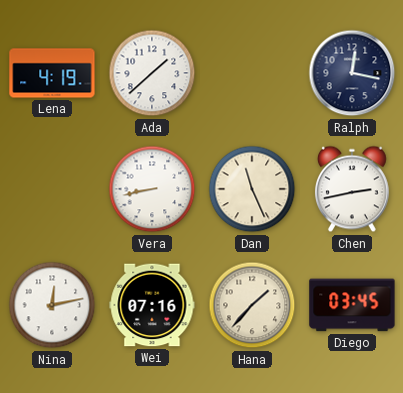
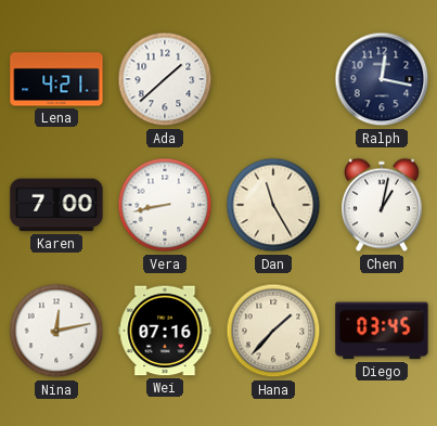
Lena: 4:19 -> 4:21 (56, 79)
Karen: none -> 7:00 (56, 205)
Dan: 11:26 -> 11:25 (273, 205)
Chen: 2:43 -> 1:02 (382, 205)
